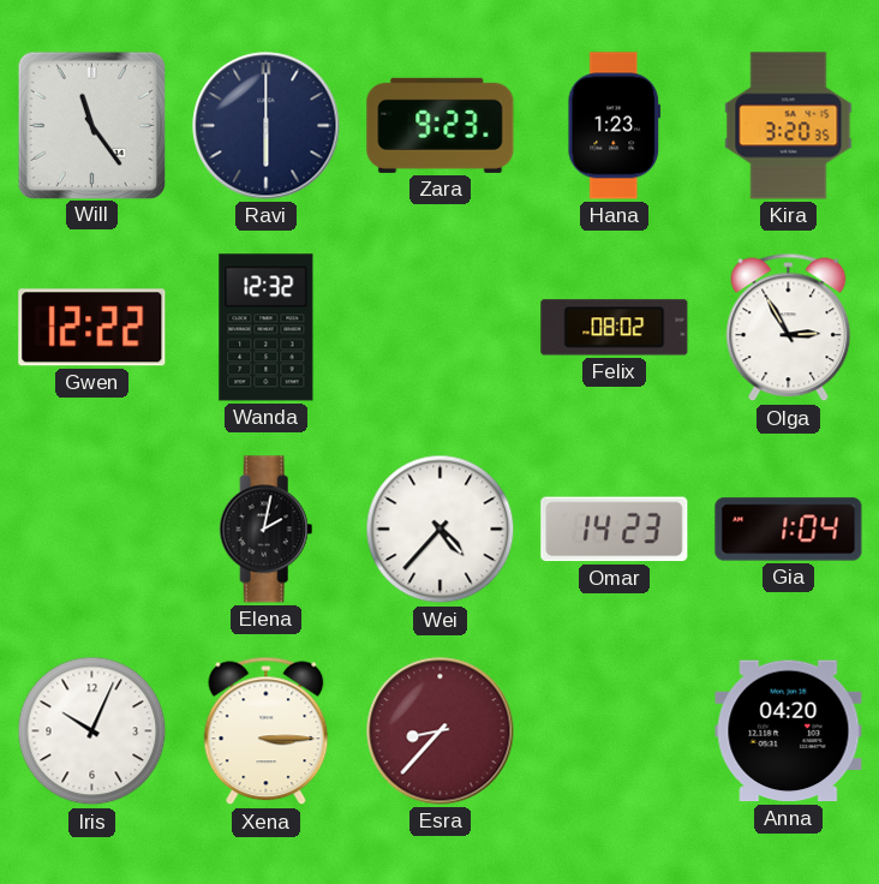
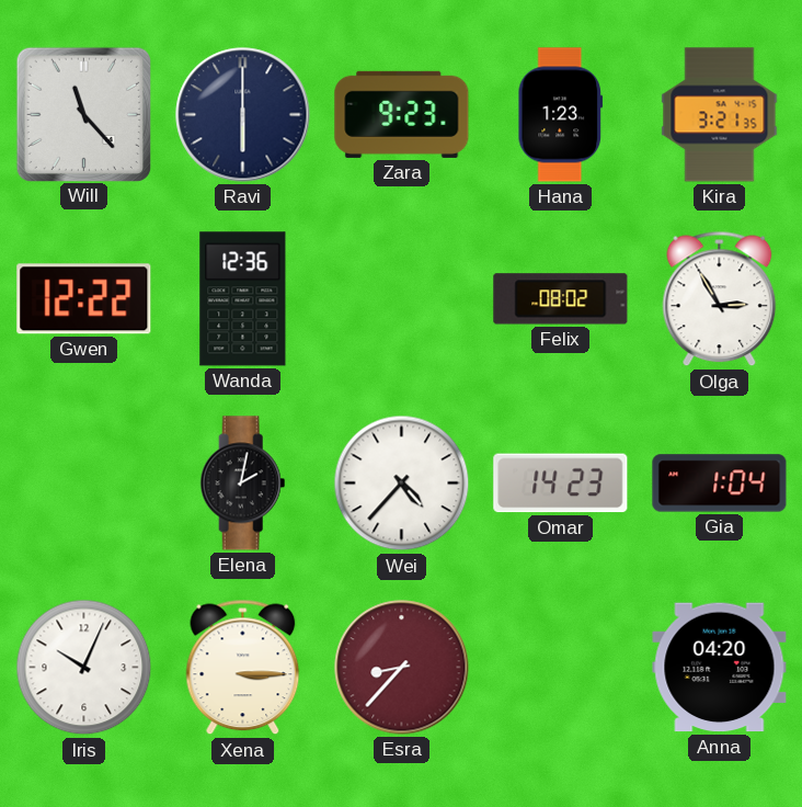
Will: 11:24 -> 11:23 (83, 114)
Kira: 3:20 -> 3:21 (720, 115)
Wanda: 12:32 -> 12:36 (243, 299)
